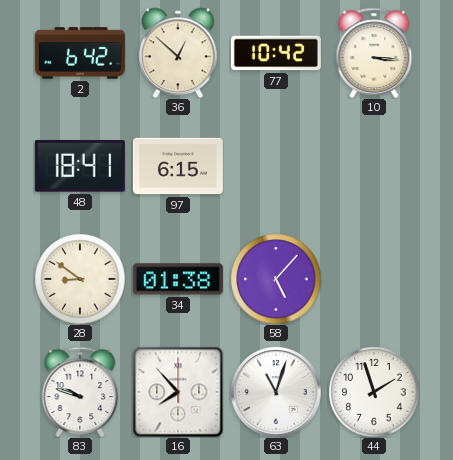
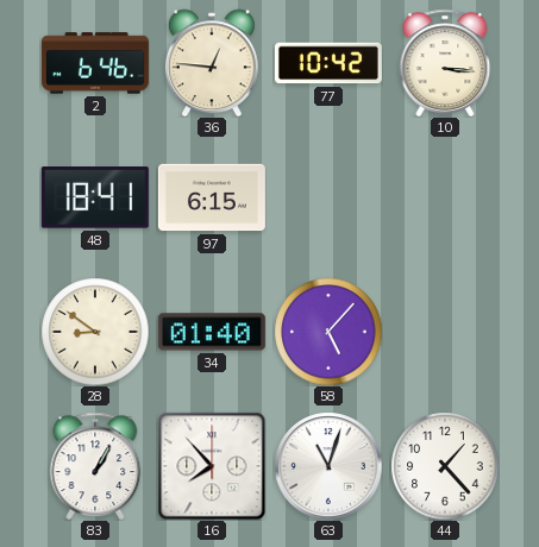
2: 6:42 -> 6:46 (95, 63)
36: 12:52 -> 12:46 (212, 63)
34: 01:38 -> 01:40 (212, 332)
83: 9:48 -> 1:05 (95, 466)
44: 1:57 -> 1:23 (445, 466)
